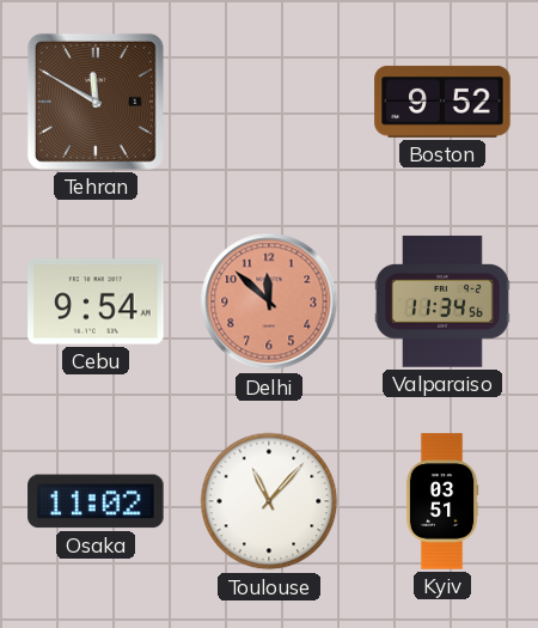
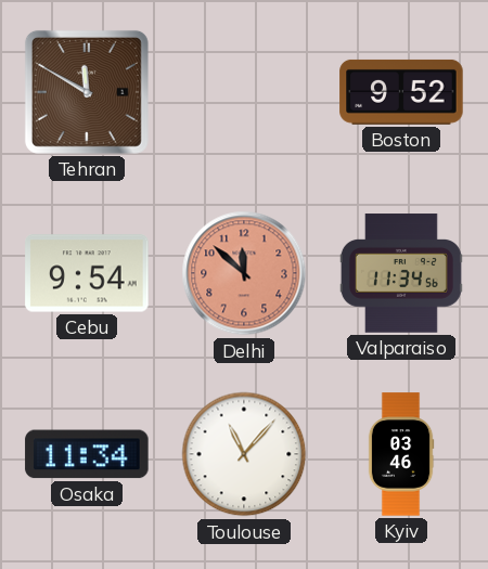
Osaka: 11:02 -> 11:34 (87, 454)
Kyiv: 03:51 -> 03:46 (401, 454)
